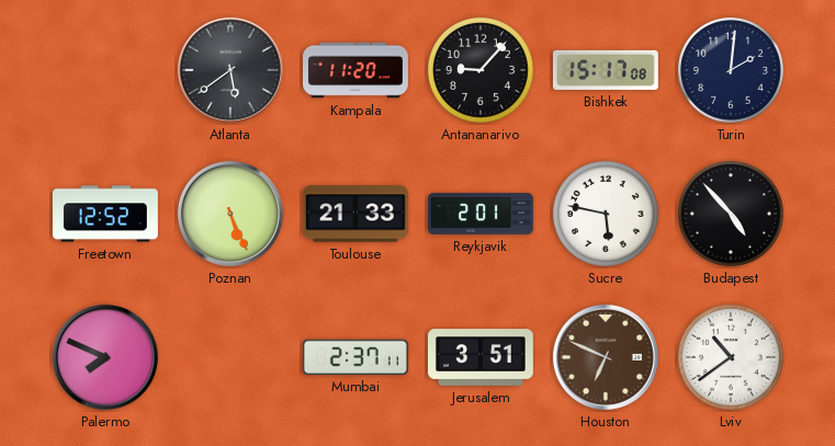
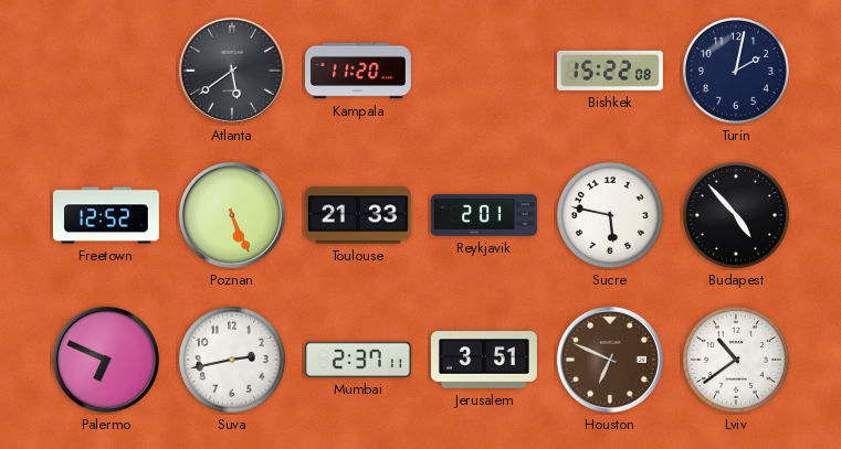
Antananarivo: 9:07 -> none (481, 70)
Bishkek: 15:17 -> 15:22 (610, 71)
Turin: 2:01 -> 2:02 (736, 71)
Palermo: 7:49 -> 6:49 (106, 360)
Suva: none -> 2:43 (232, 360)
